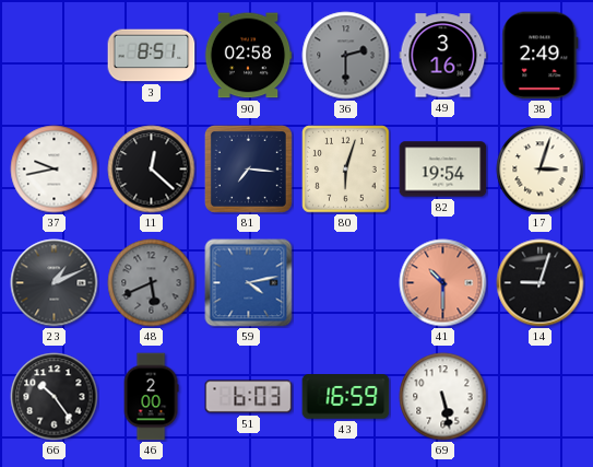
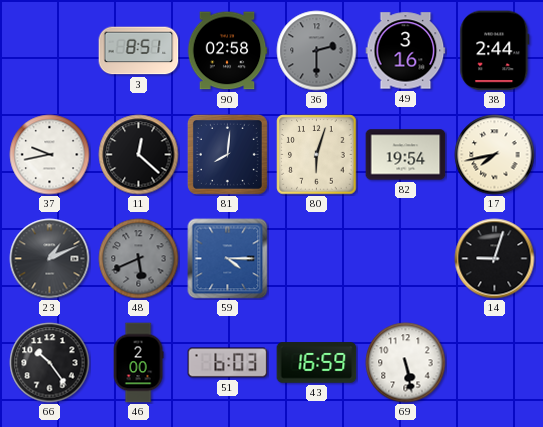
38: 2:49 -> 2:44 (495, 51)
81: 7:16 -> 8:01 (227, 154)
17: 3:03 -> 7:43 (495, 155)
59: 4:13 -> 4:15 (228, 259)
41: 10:30 -> none (443, 283)
